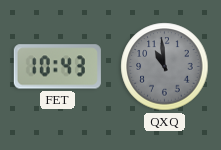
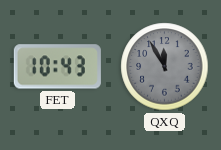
QXQ: 10:59 -> 11:55 (165, 67)
